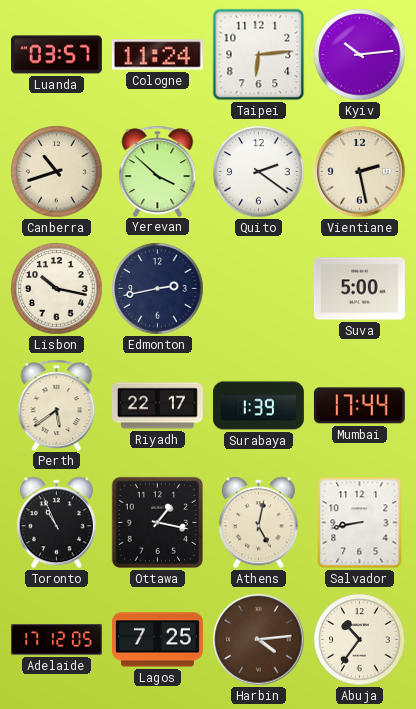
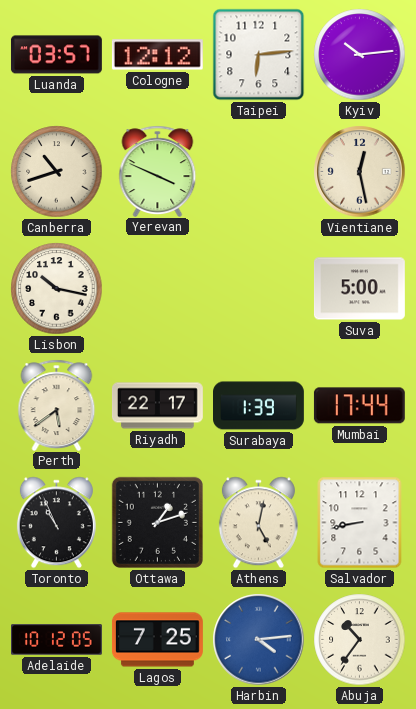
Cologne: 11:24 -> 12:12 (157, 55)
Yerevan: 3:52 -> 3:49 (158, 171)
Quito: 2:21 -> none (259, 172)
Vientiane: 2:28 -> 12:28 (360, 172)
Edmonton: 2:43 -> none (158, 289)
Ottawa: 1:17 -> 1:12 (157, 522)
Adelaide: 17:12 -> 10:12 (57, 640)
Harbin dial: brown -> blue (259, 640)
